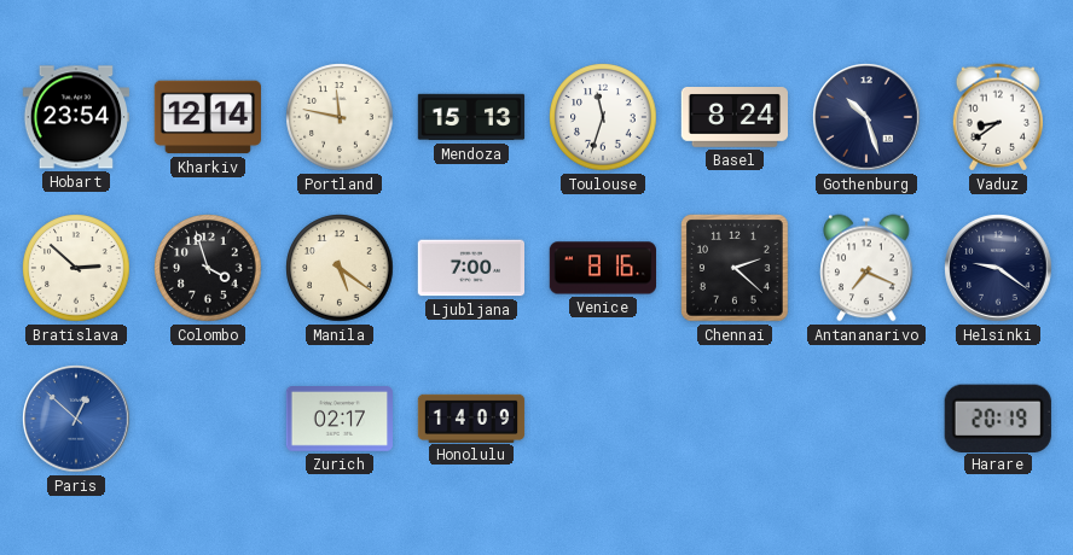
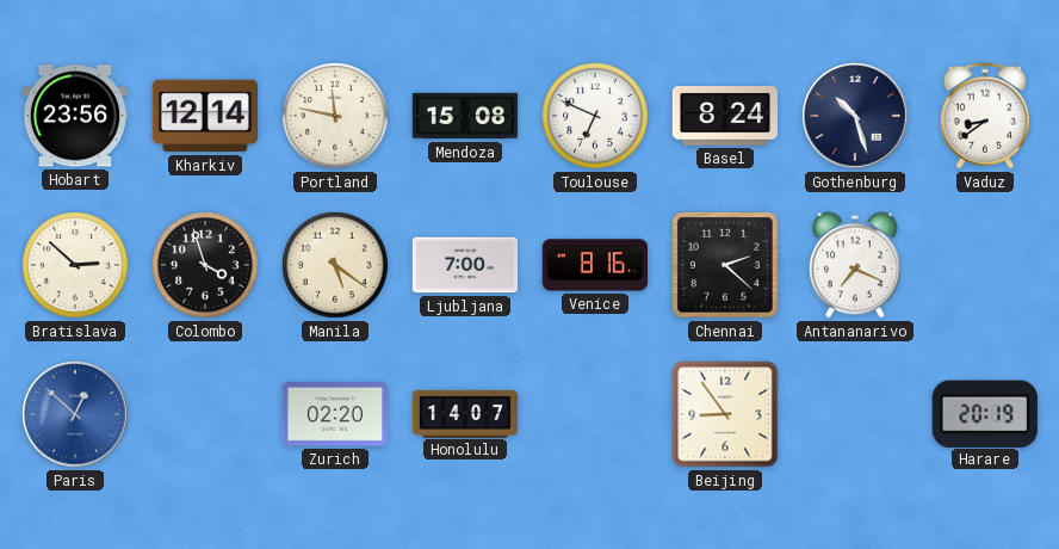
Hobart: 23:54 -> 23:56 (74, 116)
Mendoza: 15:13 -> 15:08 (465, 116)
Toulouse: 11:33 -> 6:49 (595, 116)
Helsinki: 9:21 -> none (998, 268)
Zurich: 02:17 -> 02:20 (334, 415)
Honolulu: 14:09 -> 14:07 (465, 413)
Beijing: none -> 8:54 (725, 414)
